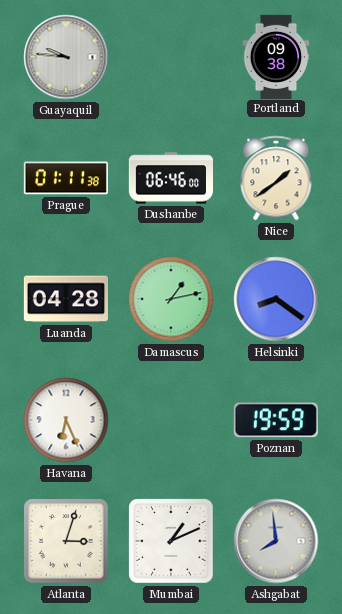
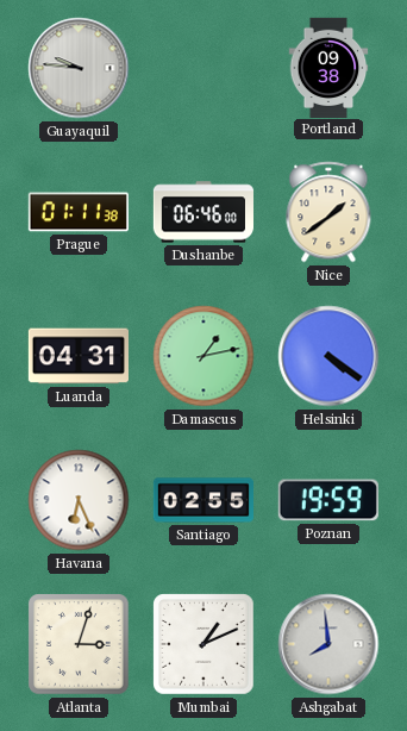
Luanda: 04:28 -> 04:31 (77, 356)
Helsinki: 8:21 -> 4:21 (328, 356)
Santiago: none -> 02:55 (202, 500)
